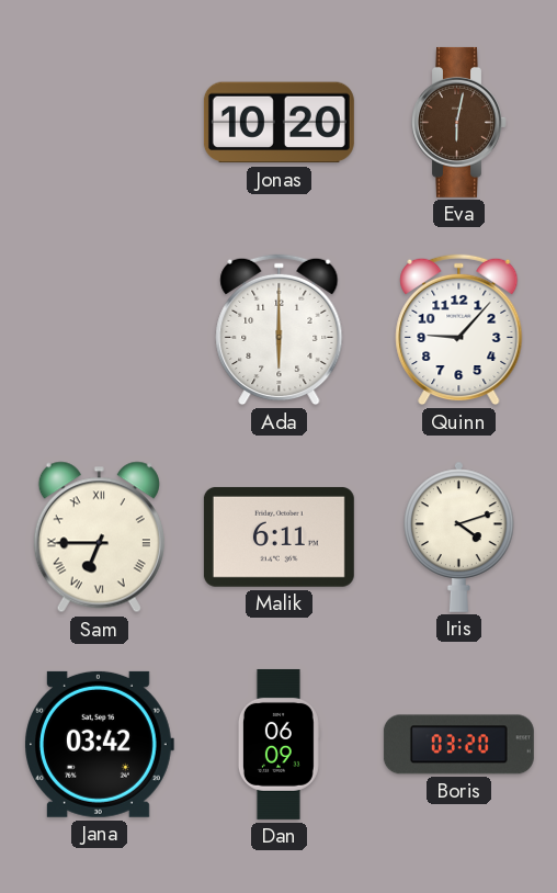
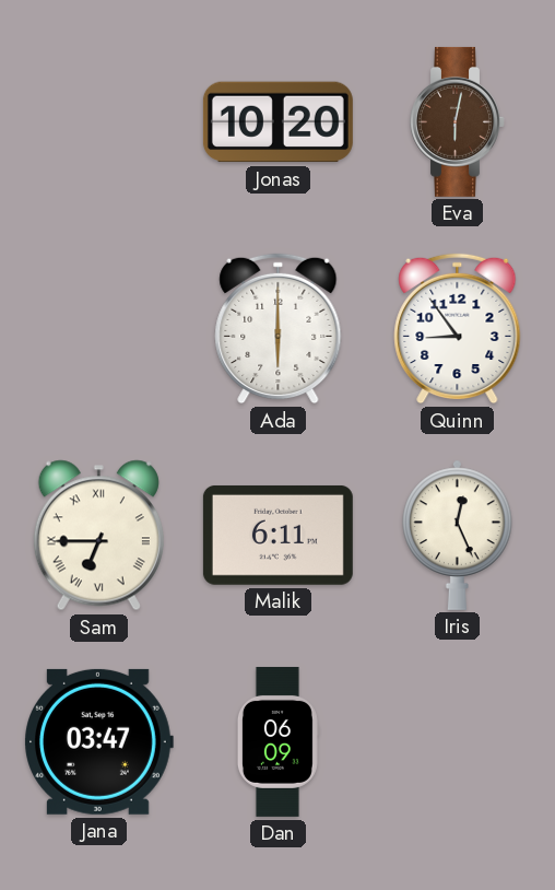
Quinn: 9:07 -> 8:54 (458, 329)
Iris: 4:12 -> 12:26 (458, 535)
Jana: 03:42 -> 03:47 (98, 741)
Boris: 03:20 -> none (458, 745)
